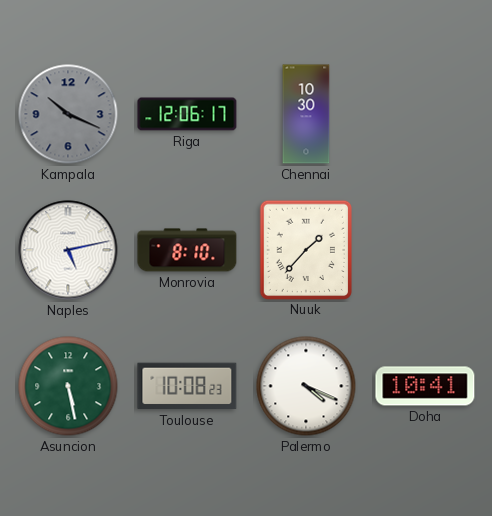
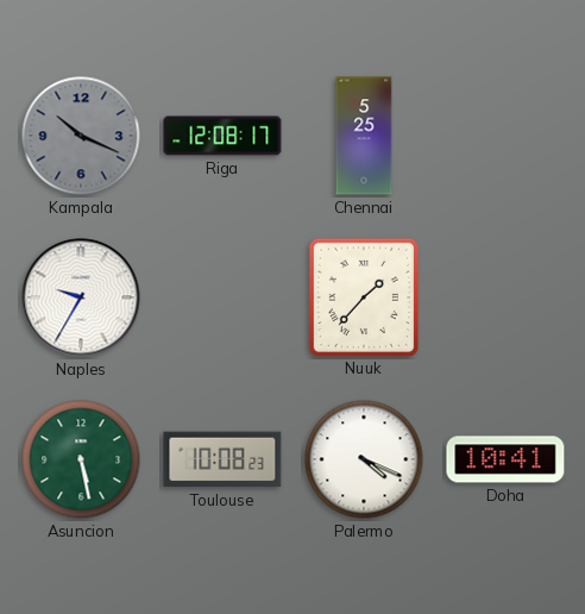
Riga: 12:06 -> 12:08 (222, 136)
Chennai: 10:30 -> 5:25 (364, 136)
Naples: 5:13 -> 9:35 (81, 297)
Monrovia: 8:10 -> none (187, 250)
